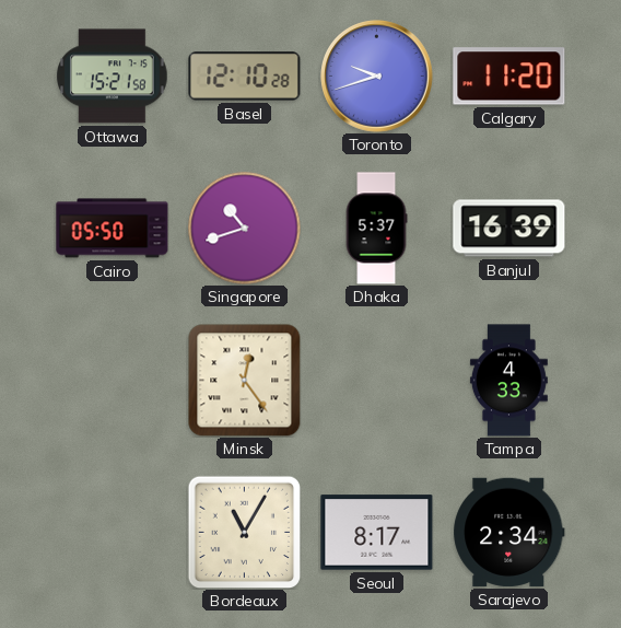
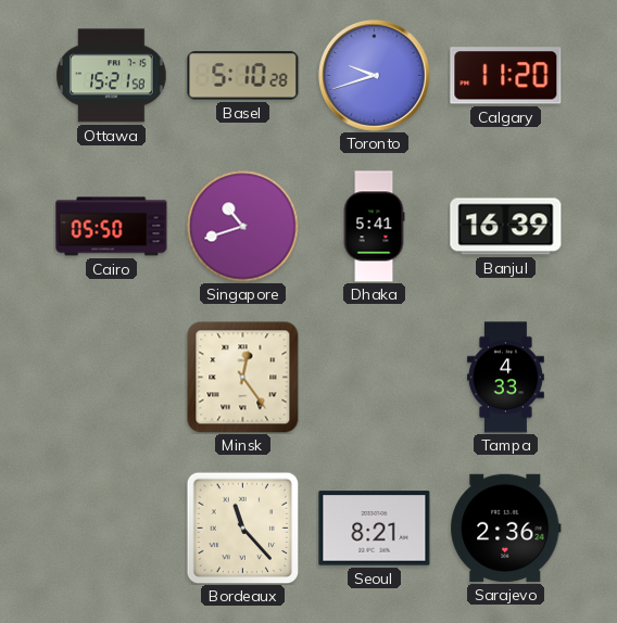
Basel: 12:10 -> 5:10 (243, 76)
Dhaka: 5:37 -> 5:41 (374, 227)
Bordeaux: 11:05 -> 11:23 (242, 527)
Seoul: 8:17 -> 8:21 (375, 529)
Sarajevo: 2:34 -> 2:36 (506, 527)
